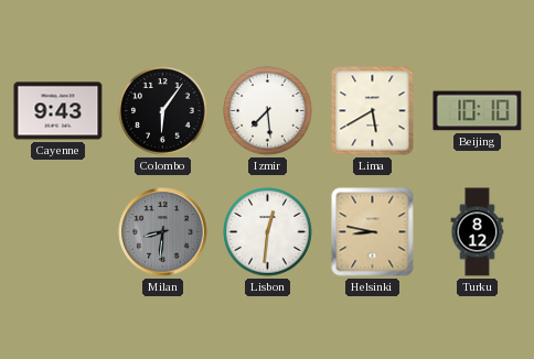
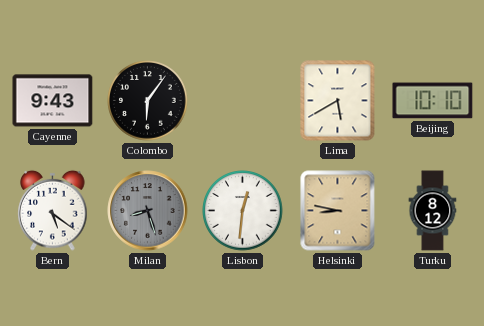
Izmir: 7:29 -> none (268, 111)
Bern: none -> 5:21 (53, 210)
Milan: 8:31 -> 8:27 (148, 211)
